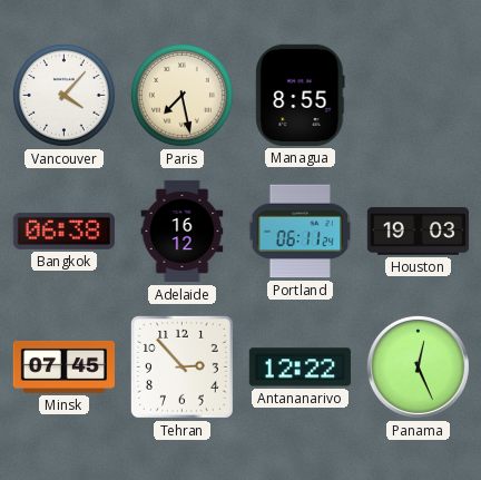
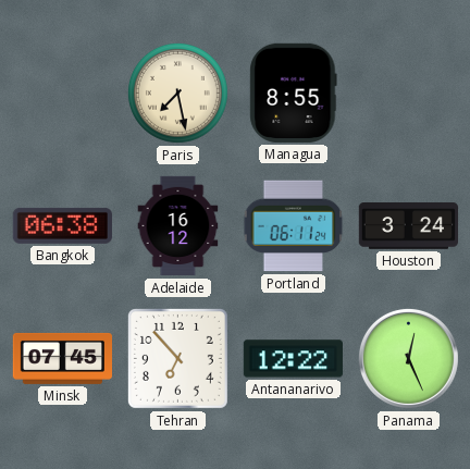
Vancouver: 4:07 -> none (63, 95)
Houston: 19:03 -> 3:24 (408, 226)
Tehran: 2:53 -> 6:53 (177, 358)
